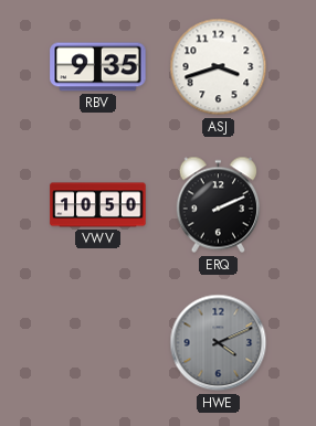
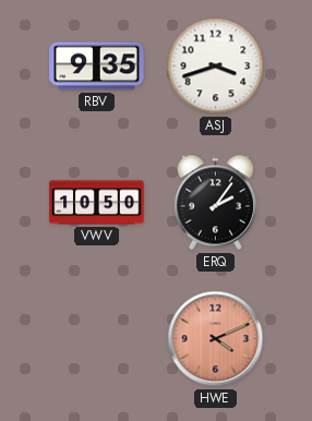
ERQ: 2:11 -> 2:06 (215, 203)
HWE dial: grey -> salmon (216, 339)
